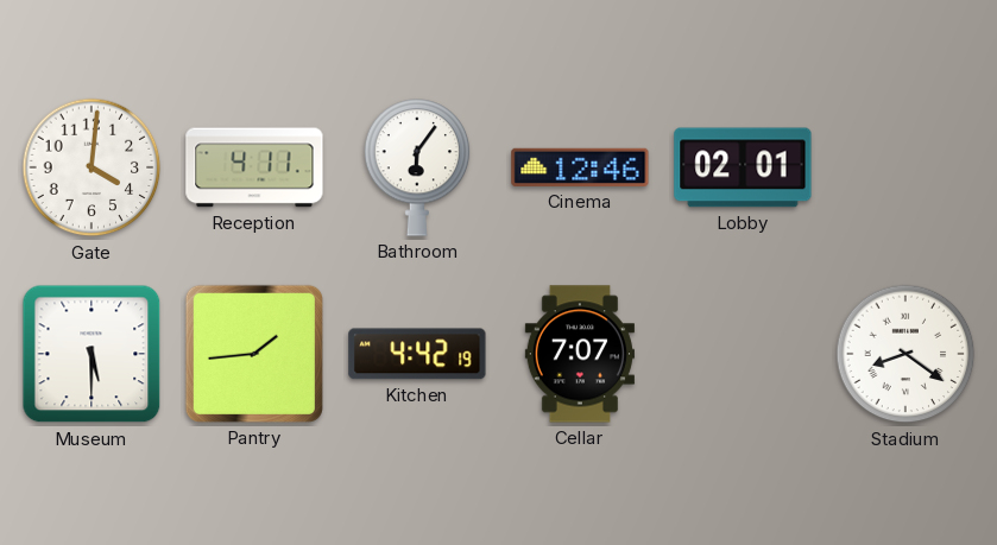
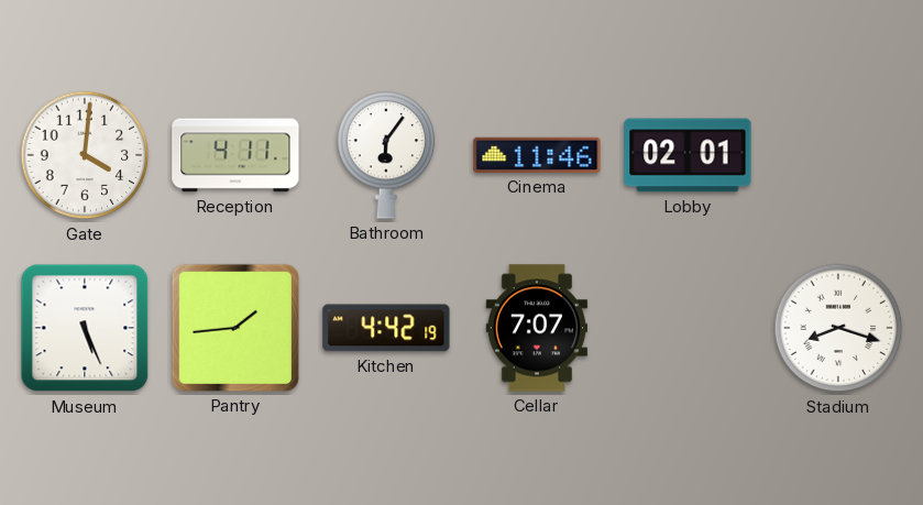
Cinema: 12:46 -> 11:46 (537, 155)
Museum: 5:30 -> 5:26 (85, 328)
Stadium: 8:21 -> 8:18 (838, 328)
